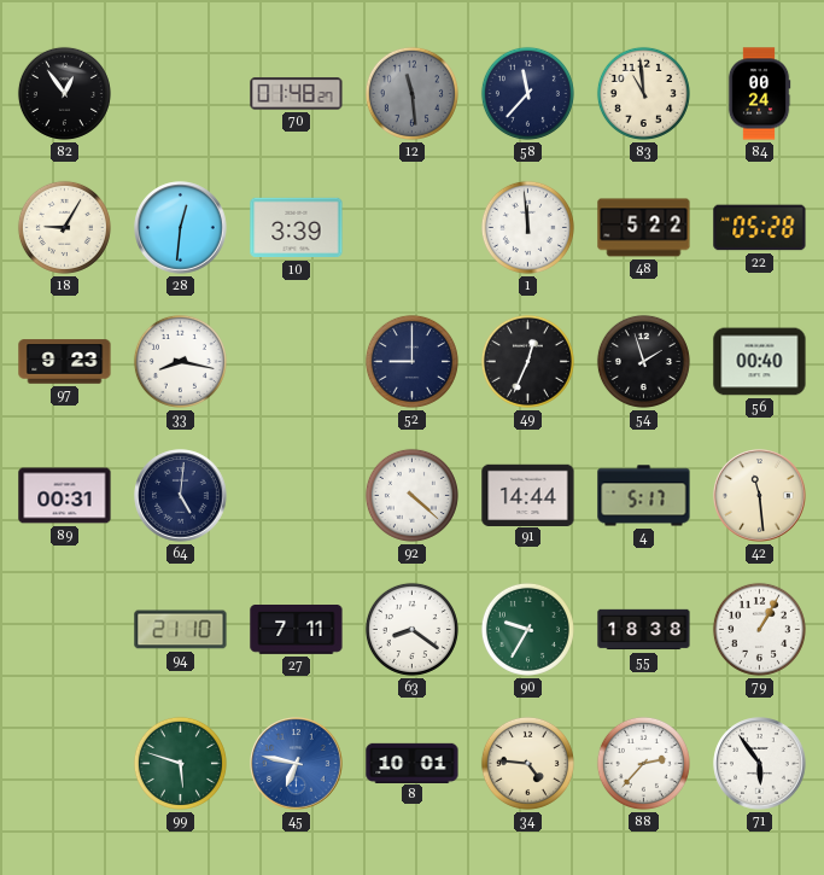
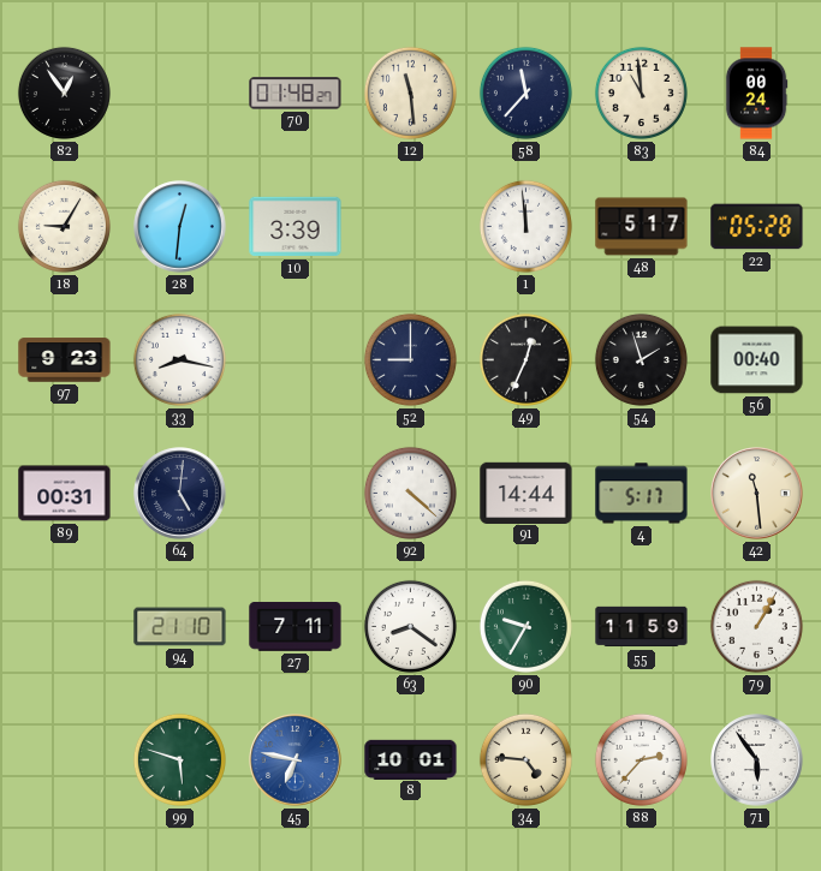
12 dial: grey -> cream (410, 93)
48: 5:22 -> 5:17 (642, 227)
55: 18:38 -> 11:59 (642, 627)
